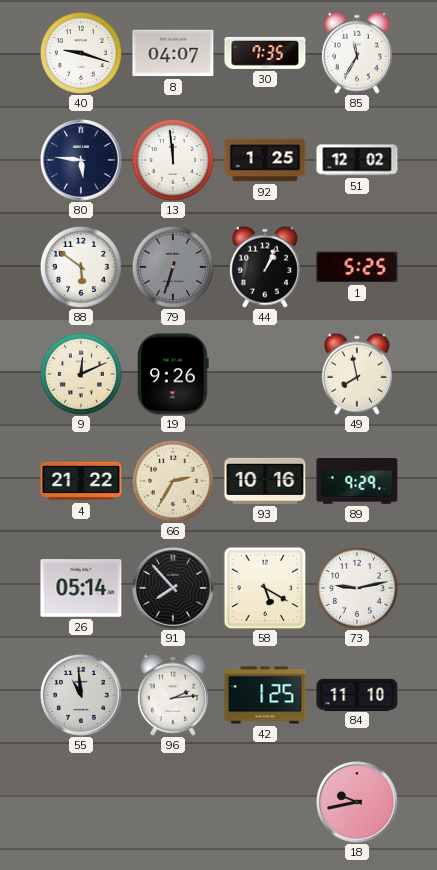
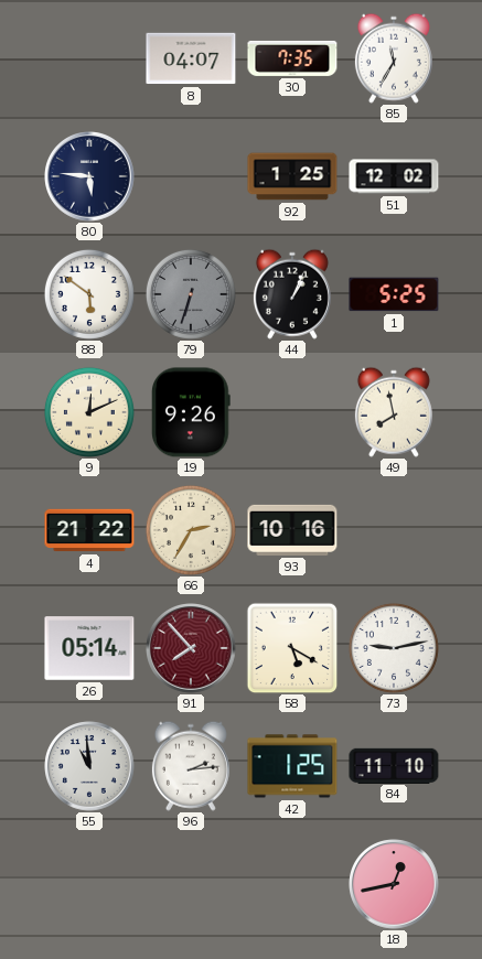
40: 9:18 -> none (81, 53)
13: 11:59 -> none (173, 160)
89: 9:29 -> none (357, 481)
91 dial: black -> burgundy (191, 648)
18: 9:43 -> 12:43 (394, 884)
